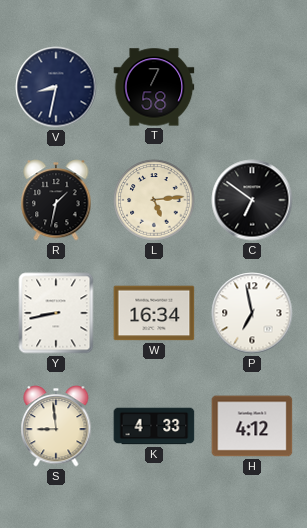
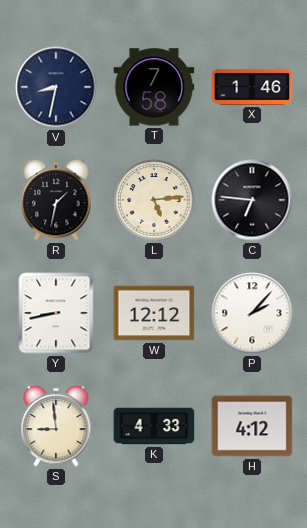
X: none -> 1:46 (252, 87)
C: 6:51 -> 6:46 (252, 200)
W: 16:34 -> 12:12 (154, 313)
P: 6:58 -> 2:07 (252, 313)
